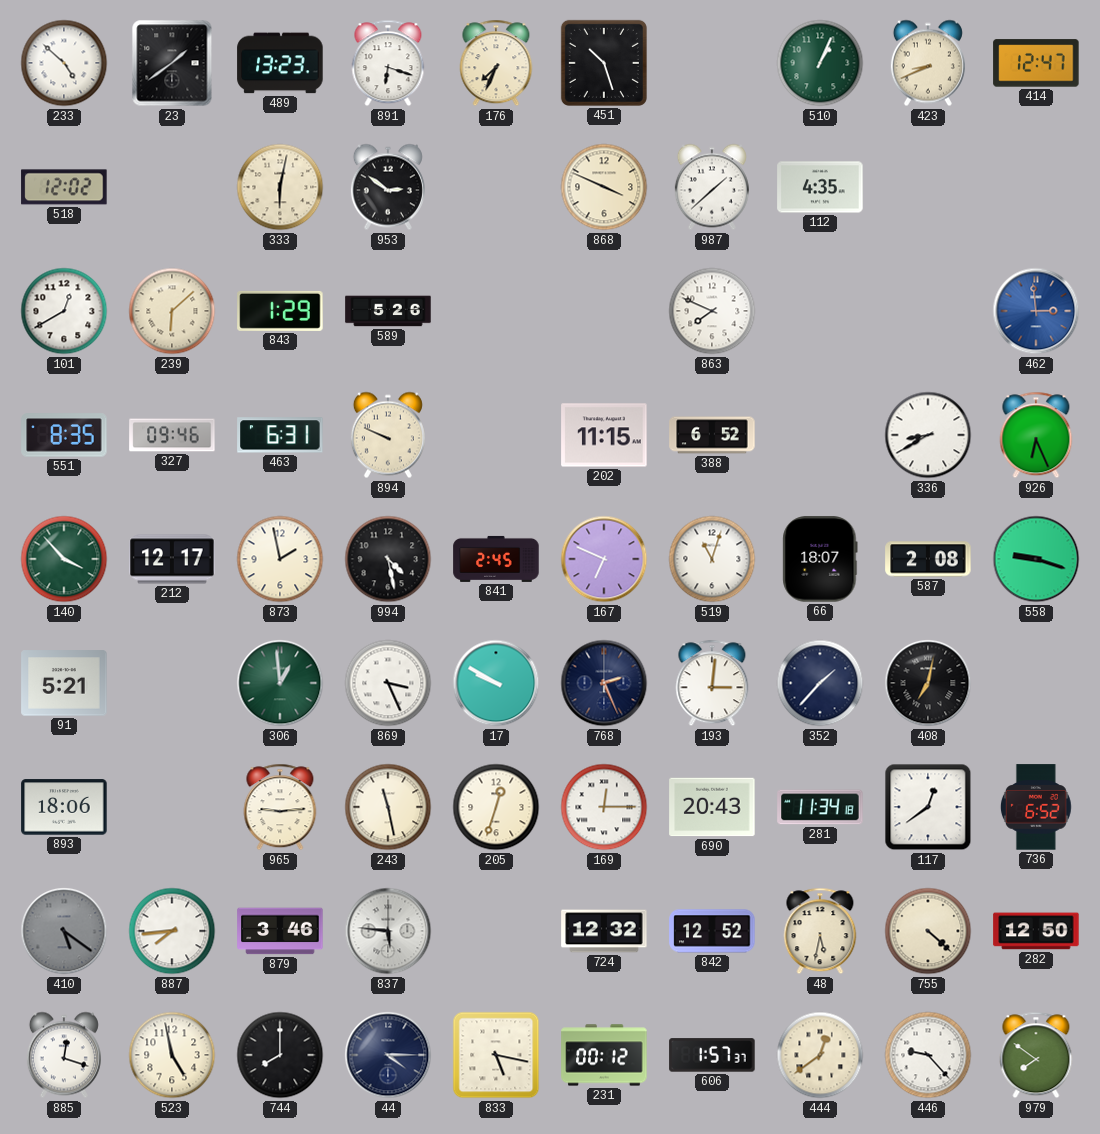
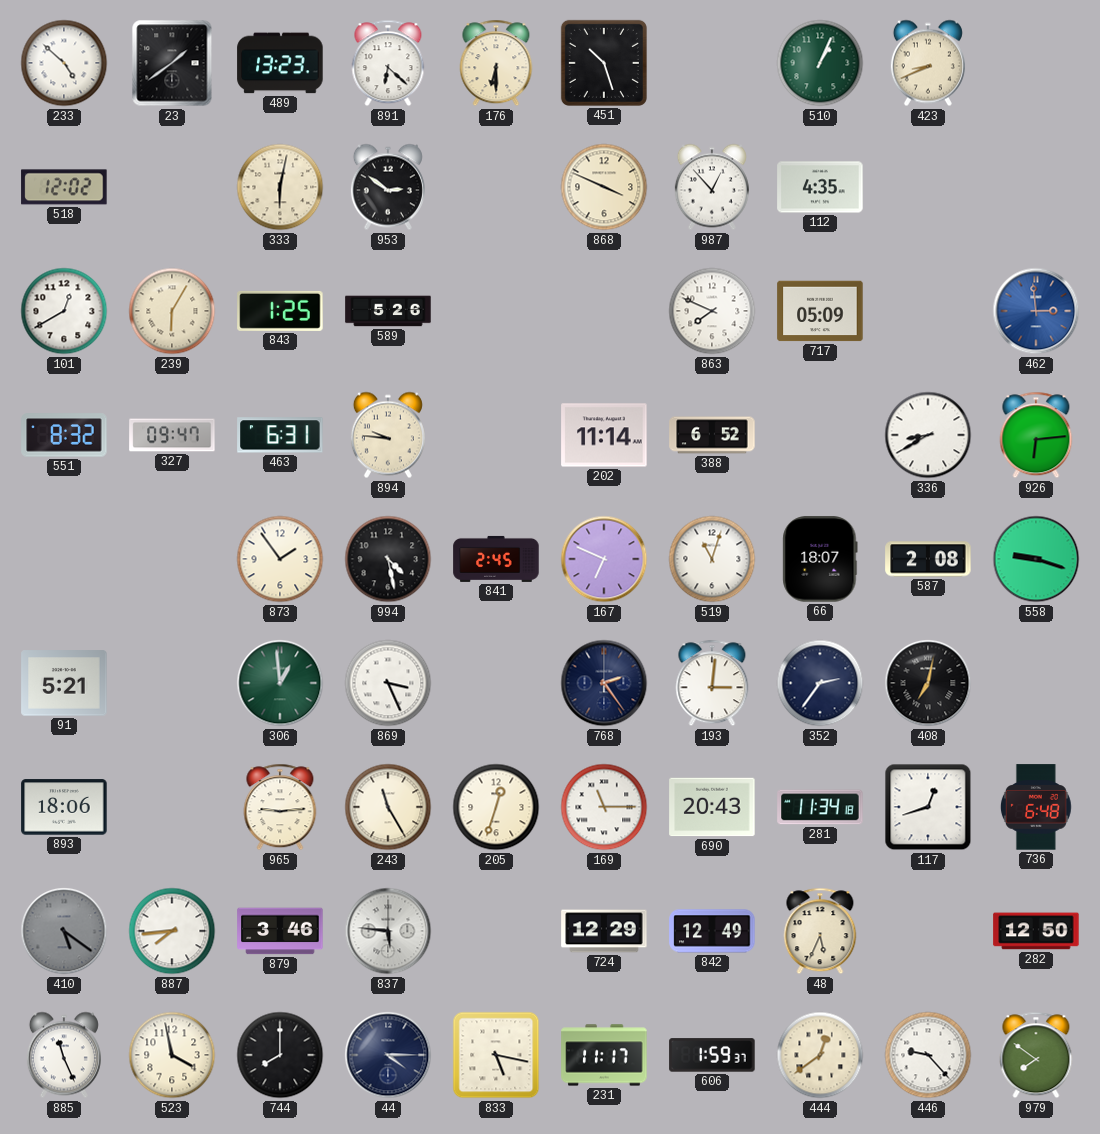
891: 6:18 -> 6:22 (388, 63)
176: 7:34 -> 6:30 (496, 63)
414: 12:47 -> none (1036, 63)
987: 1:38 -> 12:53 (712, 187)
239: 6:08 -> 6:05 (172, 311)
843: 1:29 -> 1:25 (280, 311)
717: none -> 05:09 (820, 311)
551: 8:35 -> 8:32 (64, 435)
327: 09:46 -> 09:47 (172, 435)
894: 9:49 -> 9:46 (388, 435)
202: 11:15 -> 11:14 (604, 435)
926: 6:26 -> 6:14 (1036, 435)
140: 3:53 -> none (64, 559)
212: 12:17 -> none (172, 559)
873: 1:58 -> 1:54 (280, 559)
17: 9:50 -> none (496, 683)
768: 2:26 -> 2:24 (604, 683)
352: 1:37 -> 2:36 (820, 683)
243: 11:28 -> 11:25 (388, 807)
169: 12:15 -> 11:15 (604, 807)
117: 12:39 -> 12:42 (928, 807)
736: 6:52 -> 6:48 (1036, 807)
724: 12:32 -> 12:29 (604, 931)
842: 12:52 -> 12:49 (712, 931)
48: 5:32 -> 5:34 (820, 931)
755: 4:22 -> none (928, 931)
885: 12:18 -> 11:26 (64, 1055)
523: 4:58 -> 3:58 (172, 1055)
231: 00:12 -> 11:17 (604, 1055)
606: 1:57 -> 1:59 (712, 1055)
